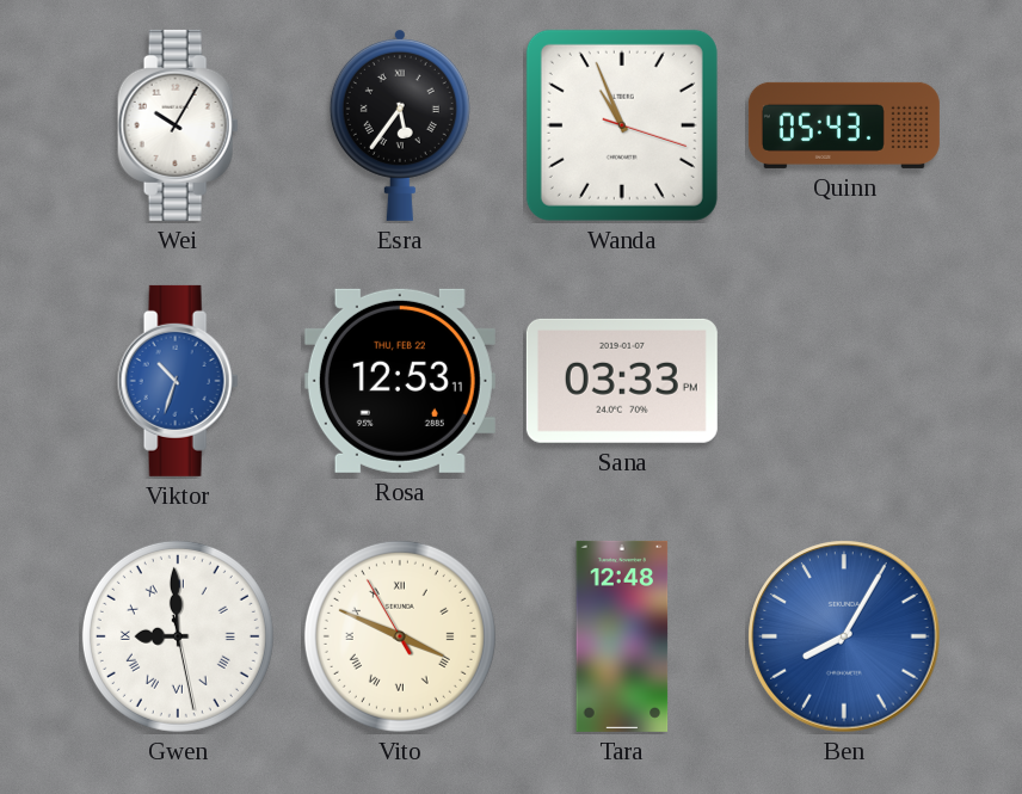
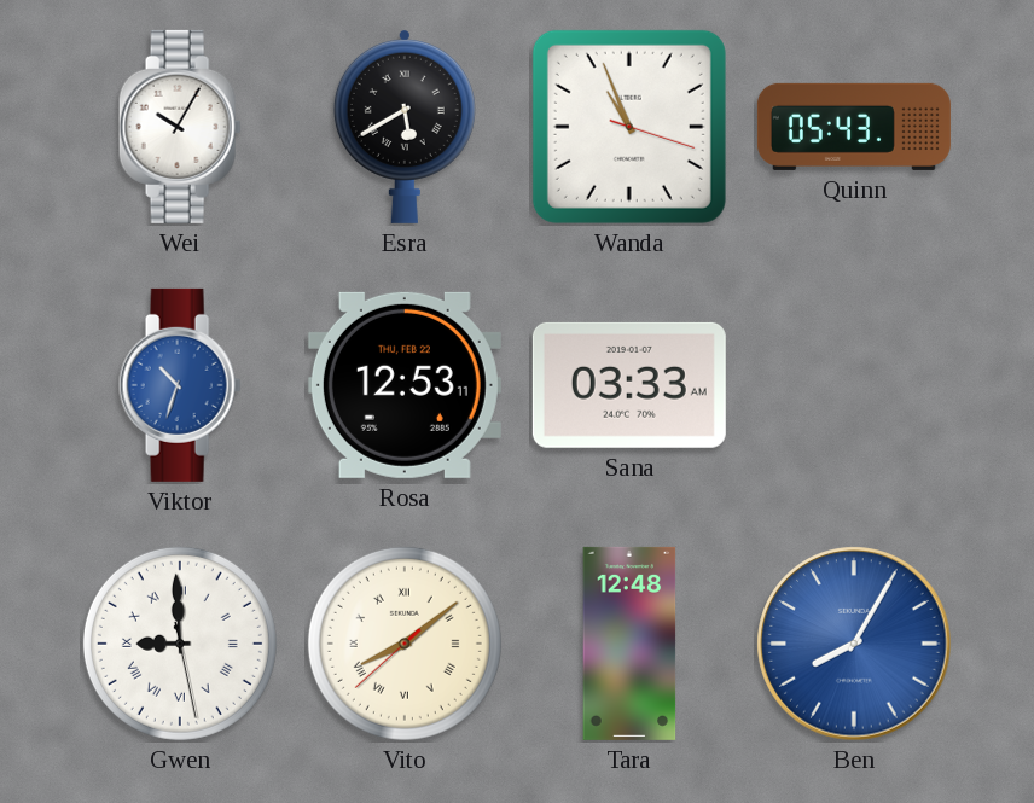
Esra: 5:36 -> 5:40 (405, 126)
Sana: 03:33 PM -> 03:33 AM (629, 385)
Vito: 3:48 -> 8:08 (405, 644)
